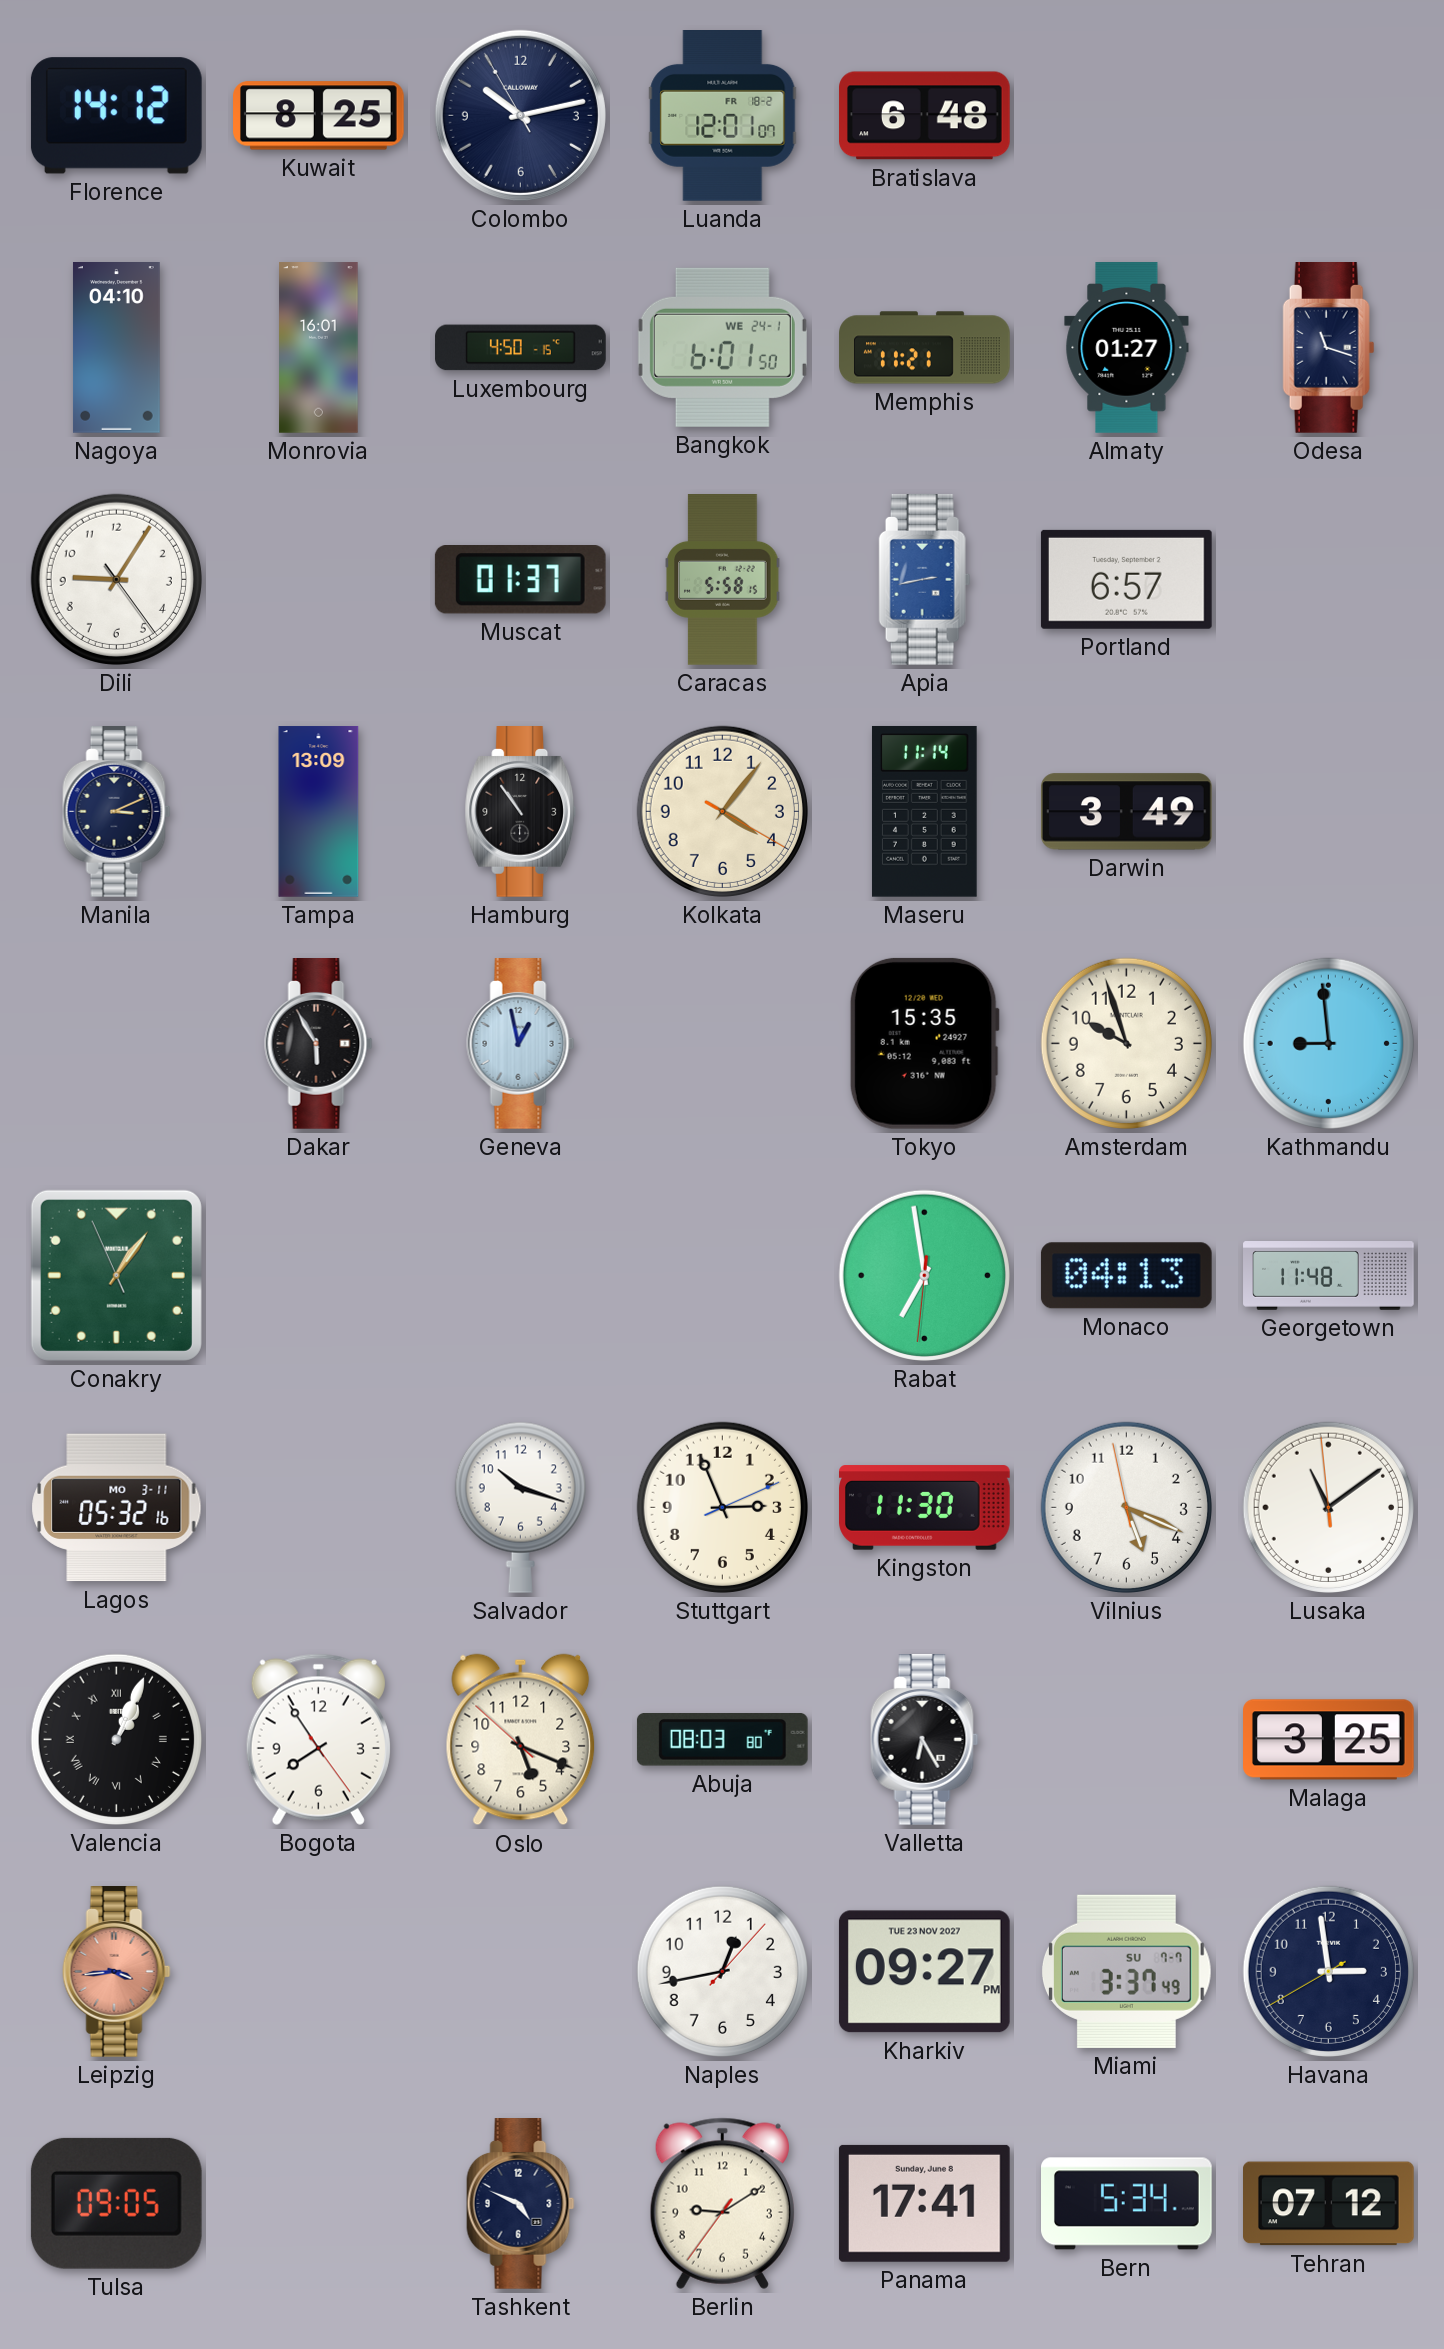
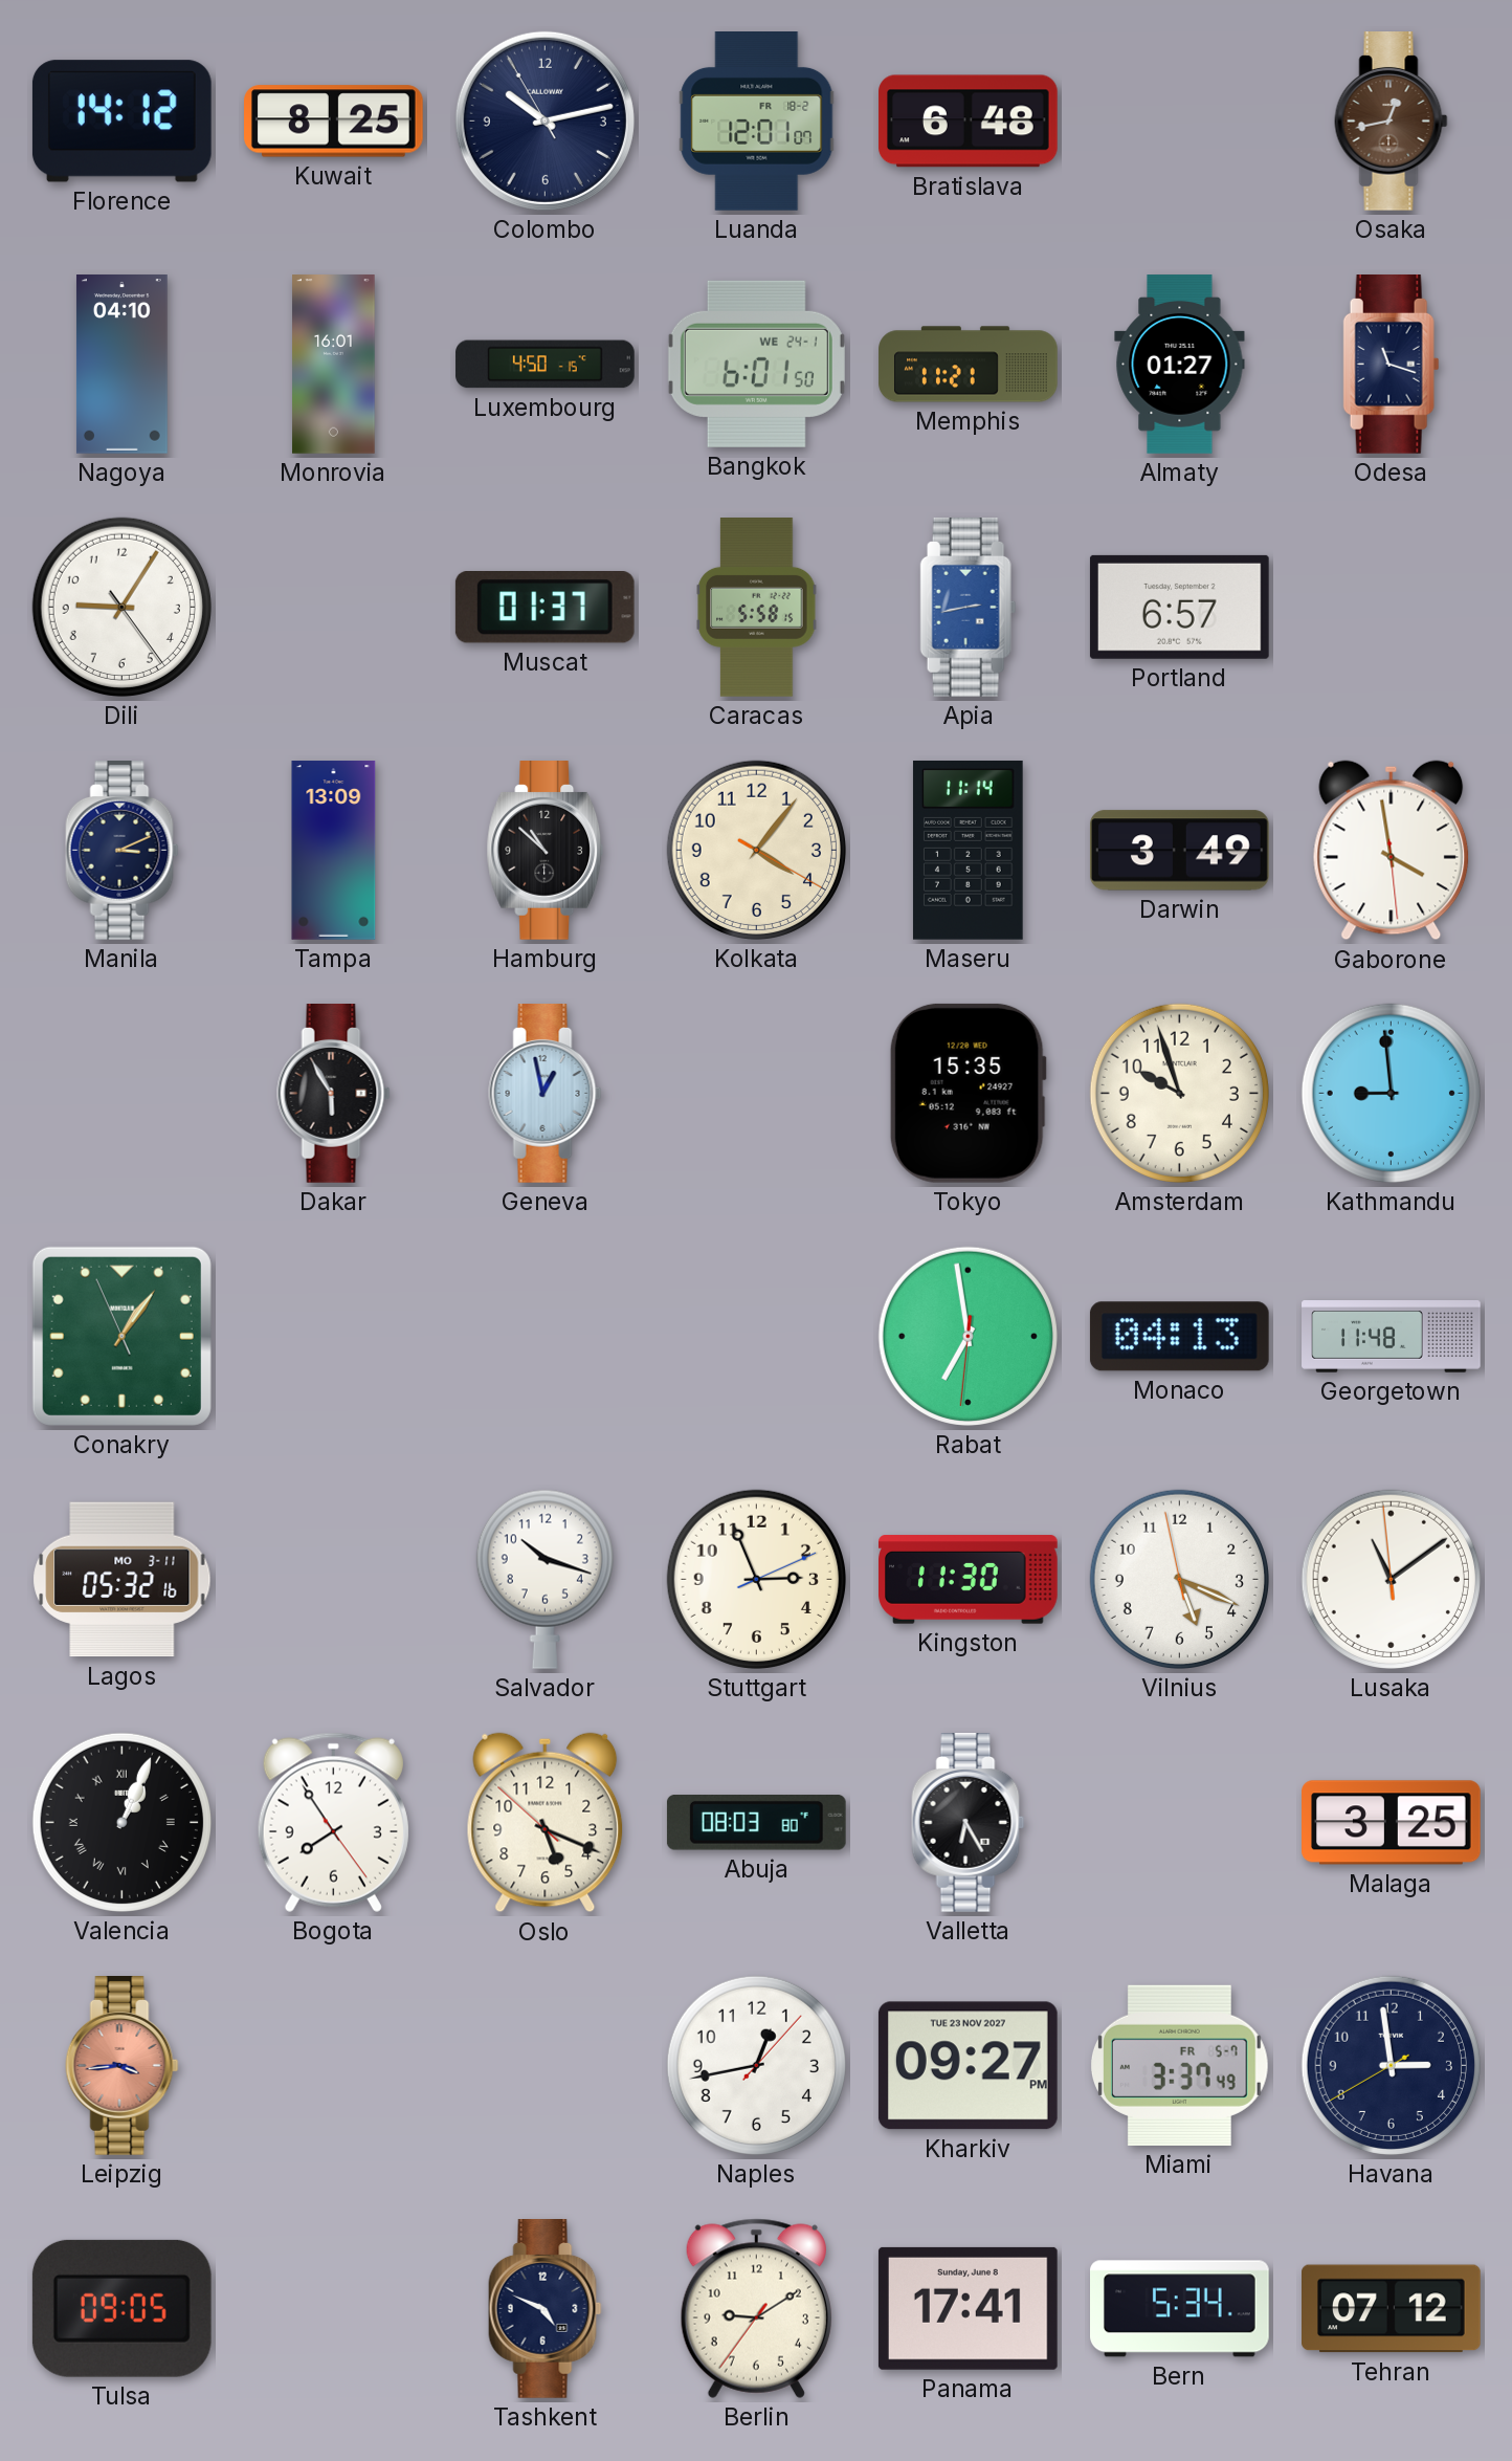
Osaka: none -> 12:43 (1392, 122)
Hamburg: 10:54 -> 10:52 (546, 851)
Gaborone: none -> 3:58 (1392, 851)
Miami date: SU 7-7 -> FR 5-7 (1179, 2065)
